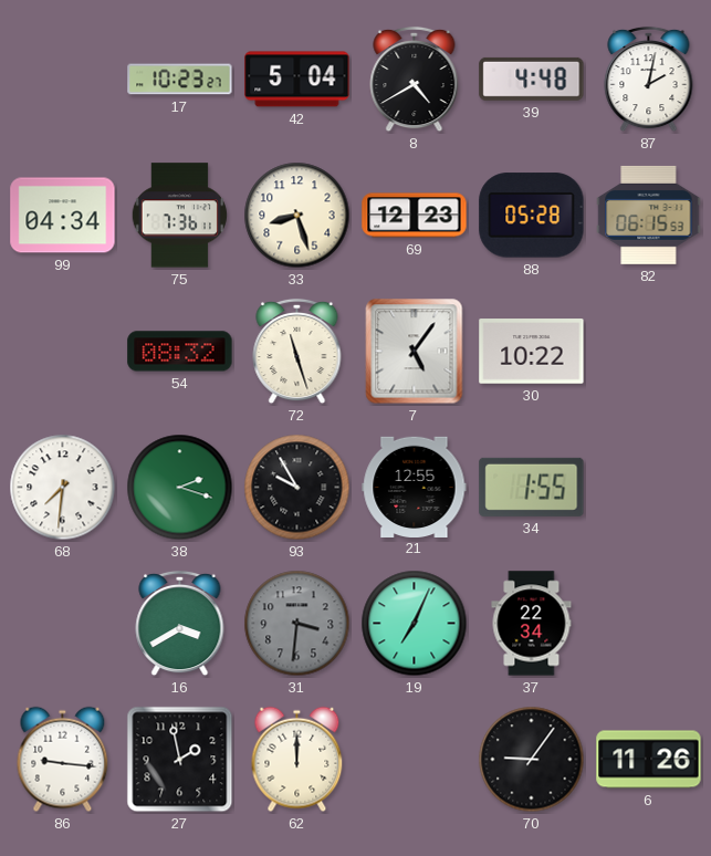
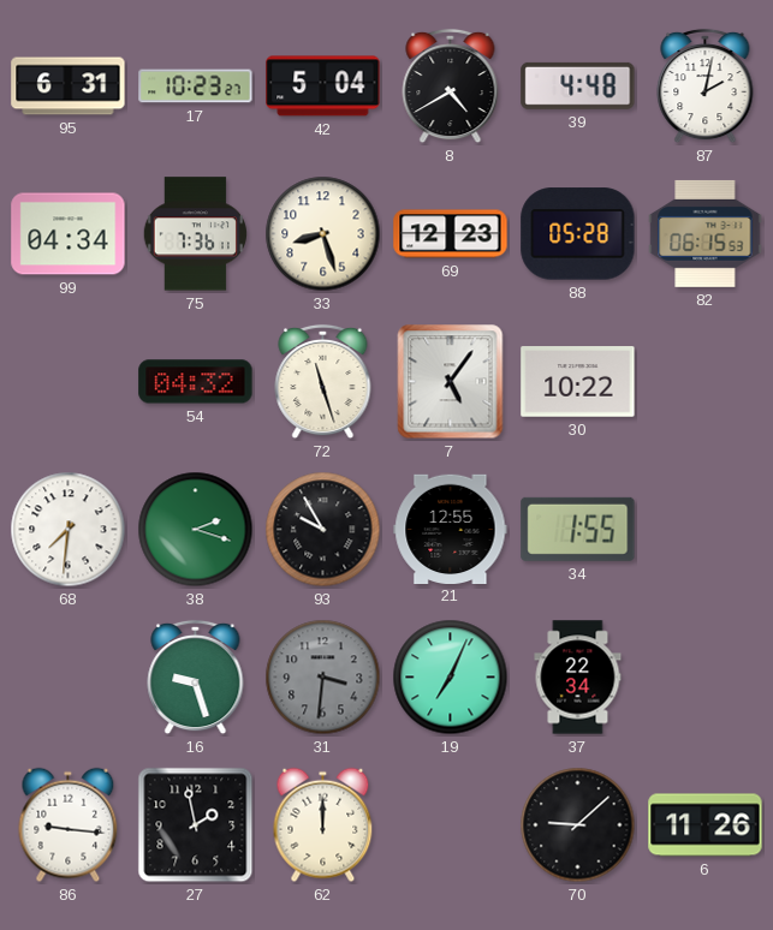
95: none -> 6:31 (69, 87)
54: 08:32 -> 04:32 (196, 382)
16: 3:40 -> 9:27 (196, 678)
70: 9:06 -> 9:08 (578, 825)
